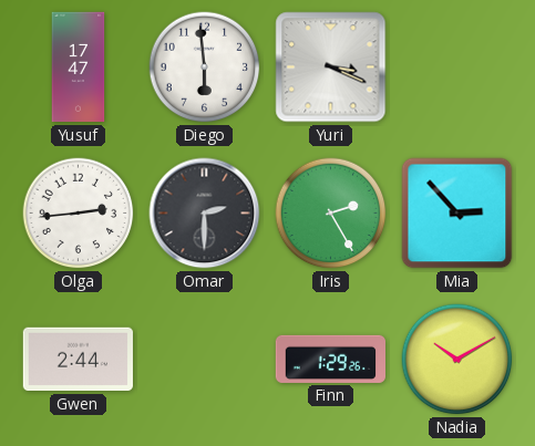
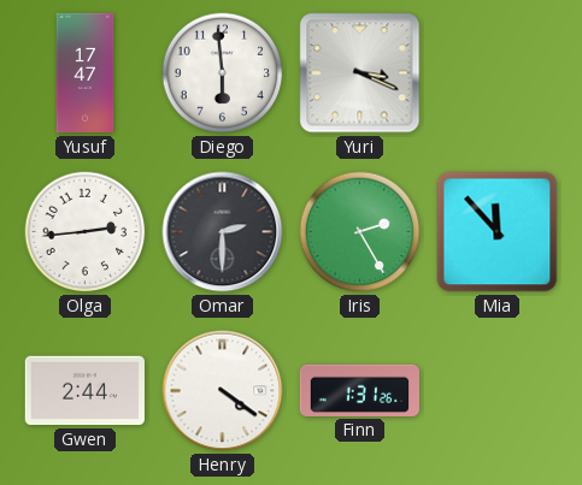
Mia: 2:53 -> 11:53 (498, 232)
Henry: none -> 4:21 (223, 391)
Finn: 1:29 -> 1:31 (359, 390)
Nadia: 10:10 -> none (457, 360)
